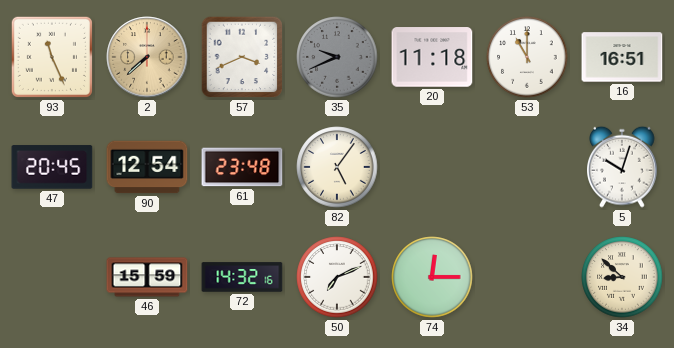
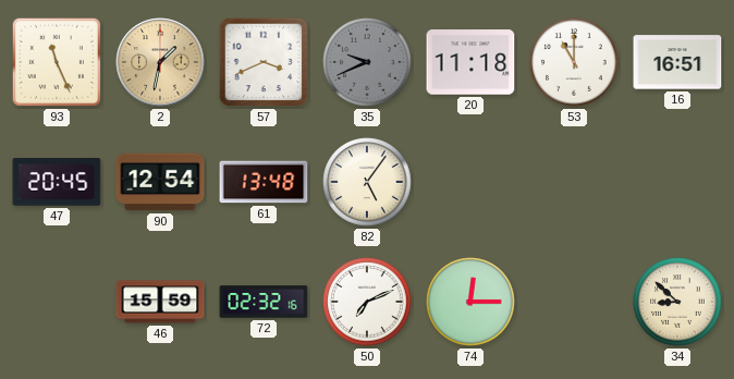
2: 7:38 -> 1:32 (160, 62)
61: 23:48 -> 13:48 (264, 182)
5: 10:03 -> none (623, 167)
72: 14:32 -> 02:32 (264, 302)
